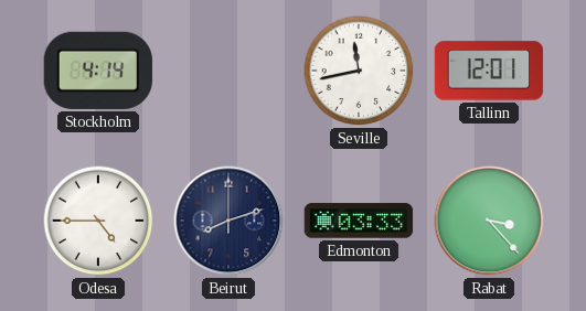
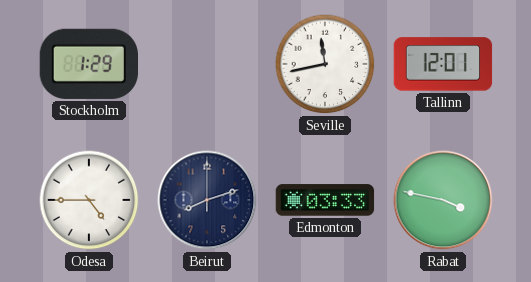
Stockholm: 4:14 -> 1:29 (88, 64)
Rabat: 3:23 -> 3:47 (443, 200)
